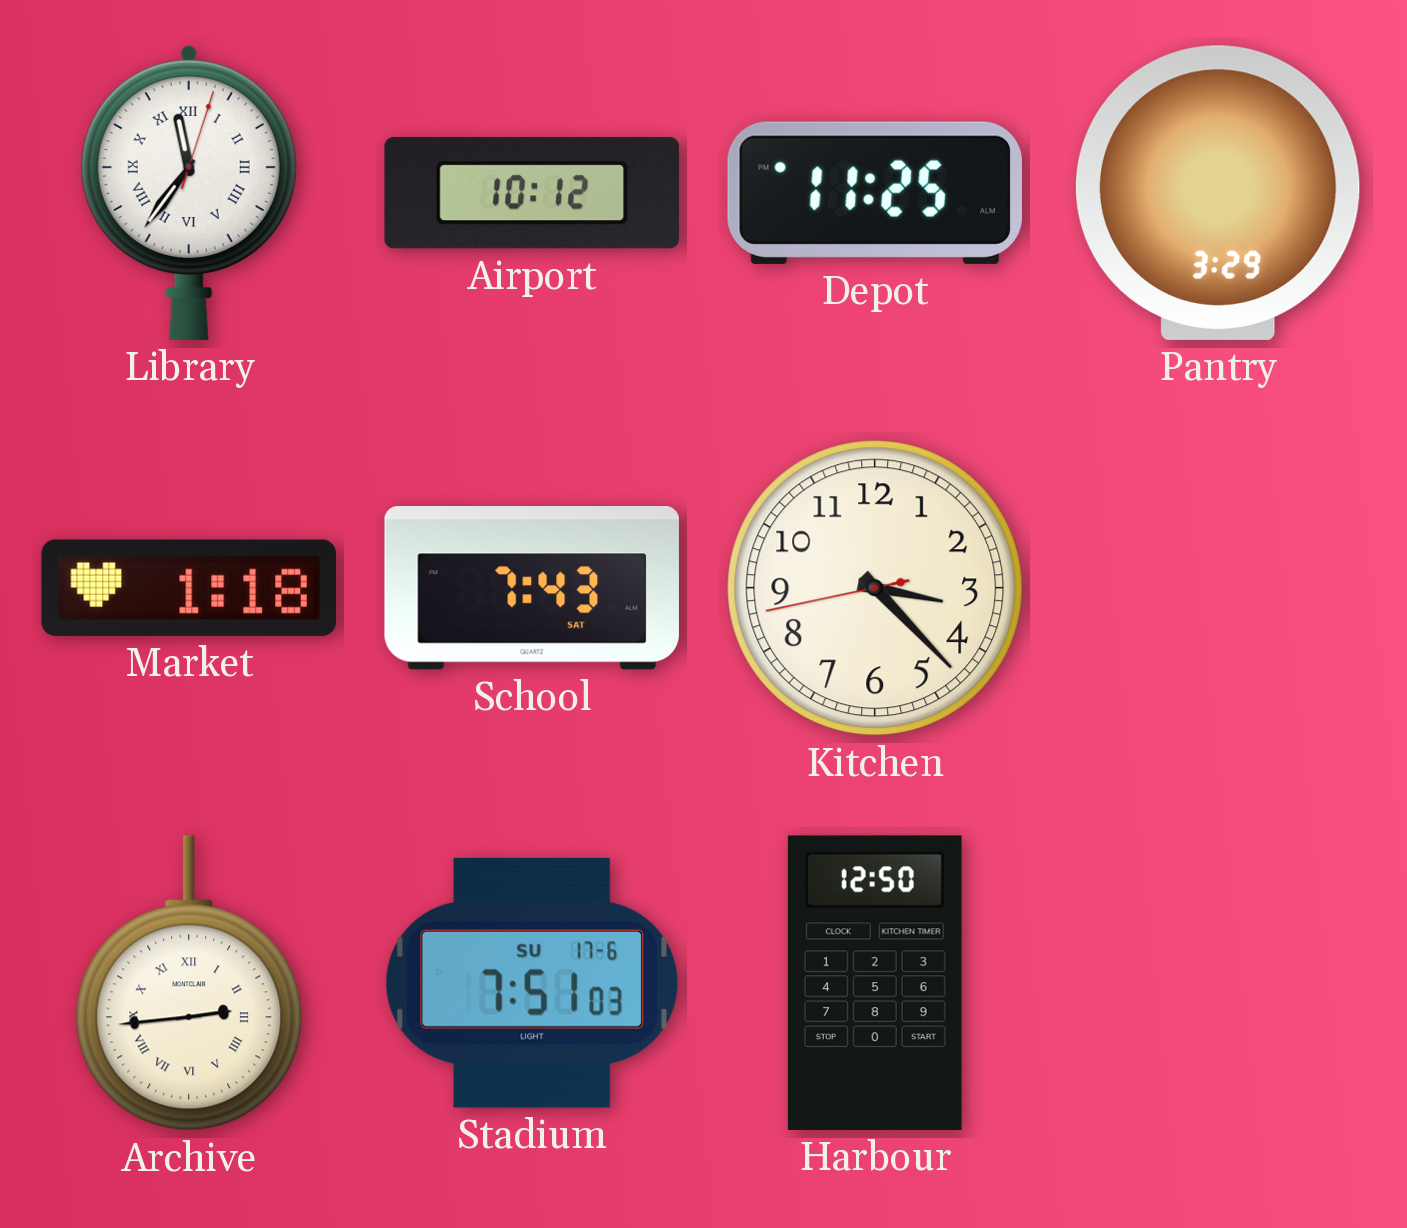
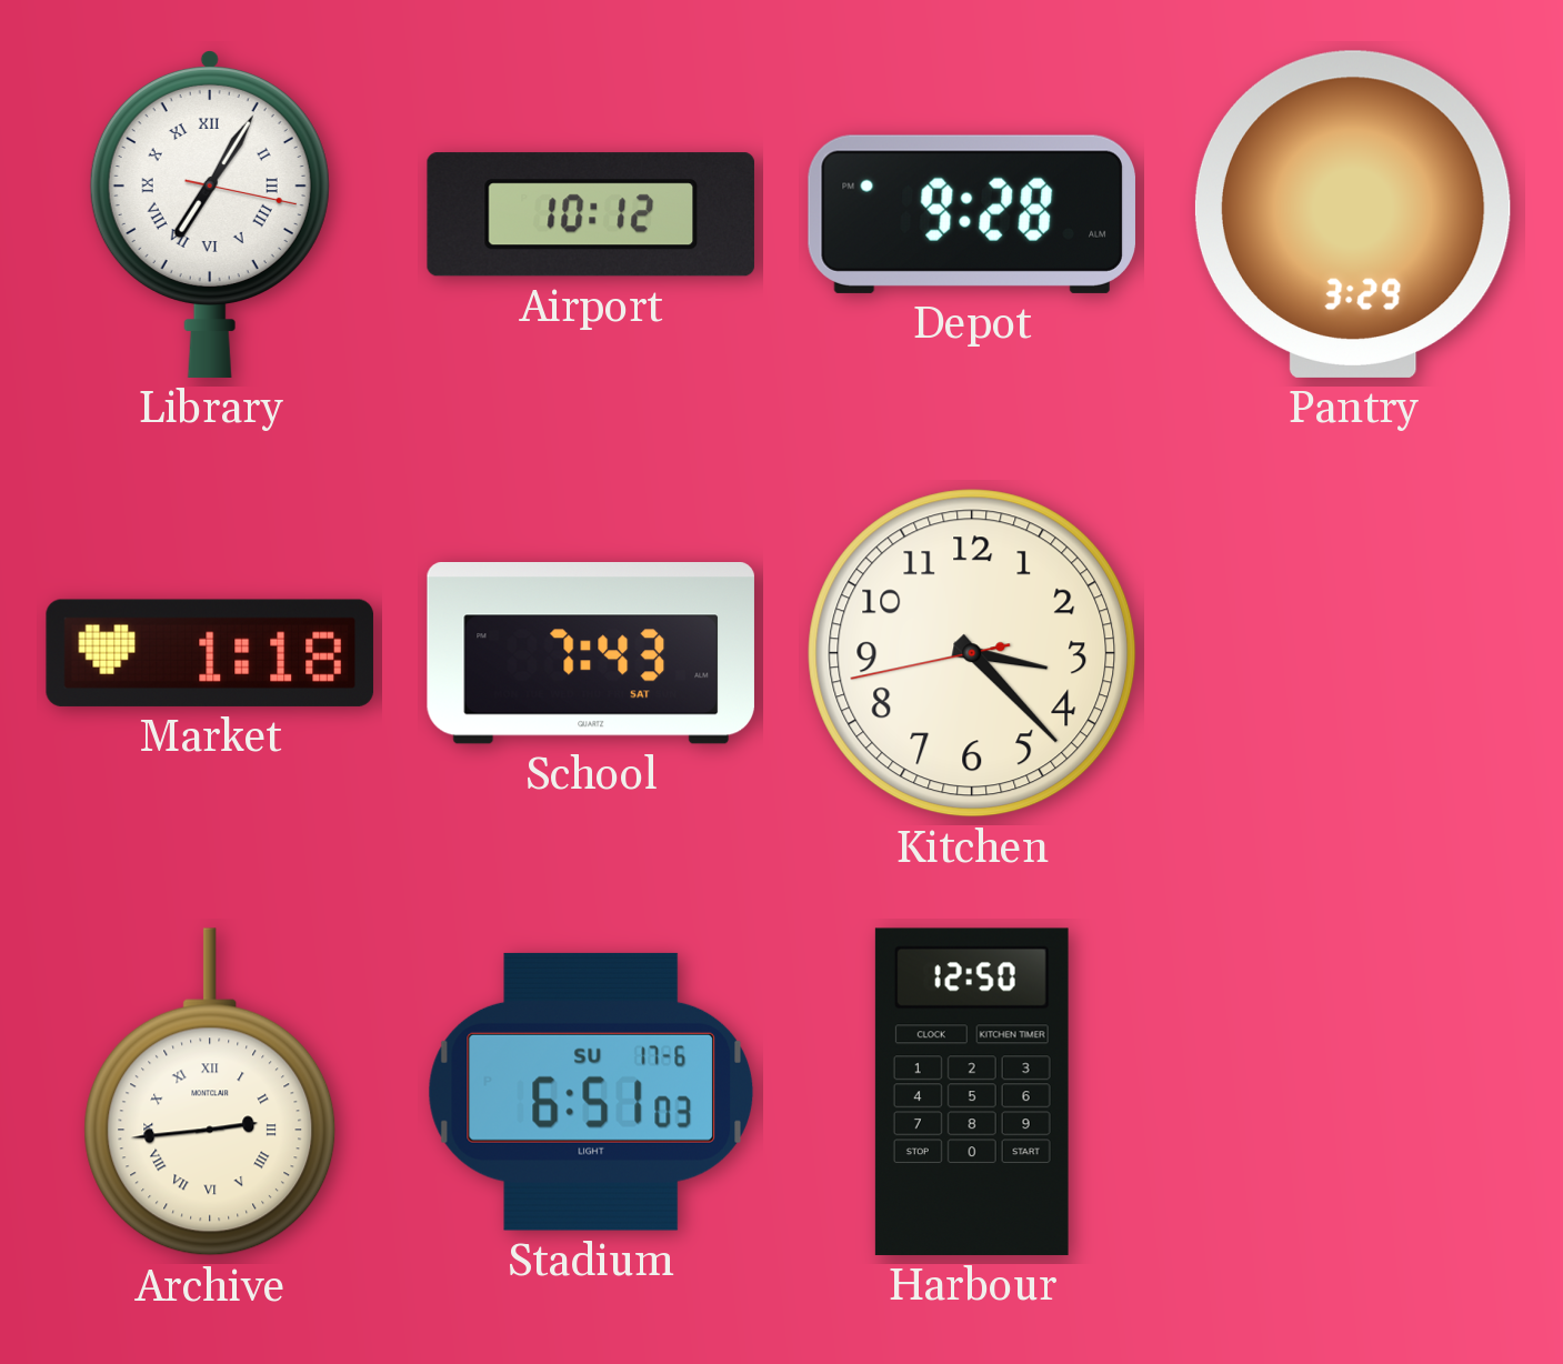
Library: 11:36 -> 7:05 (210, 213)
Depot: 11:25 -> 9:28 (972, 214)
Stadium: 7:51 -> 6:51 (590, 1092)
